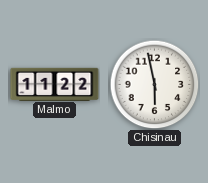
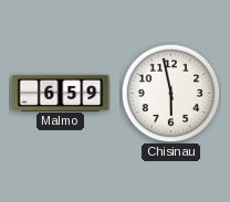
Malmo: 11:22 -> 6:59 (61, 93)
